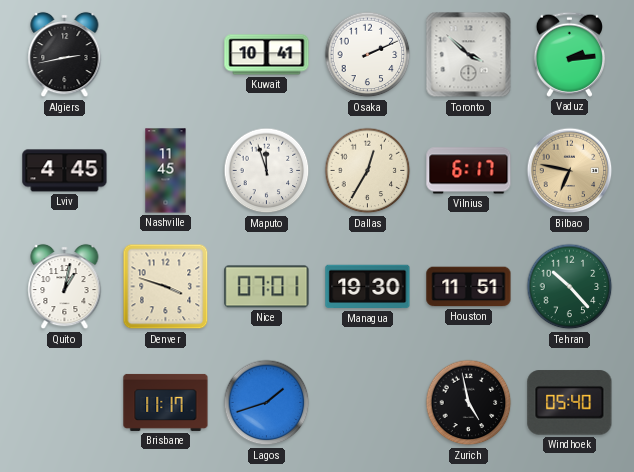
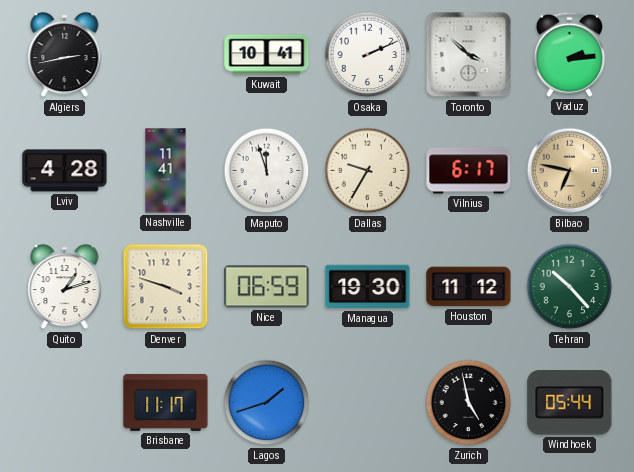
Lviv: 4:45 -> 4:28 (65, 171)
Nashville: 11:45 -> 11:41 (166, 171)
Dallas: 12:35 -> 9:35 (368, 171)
Quito: 1:02 -> 1:12 (65, 287)
Nice: 07:01 -> 06:59 (267, 287)
Houston: 11:51 -> 11:12 (469, 287)
Windhoek: 05:40 -> 05:44 (570, 403)
